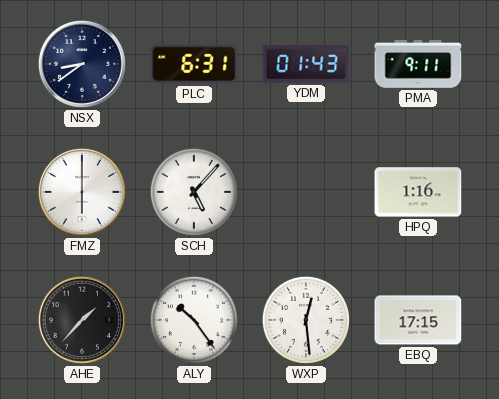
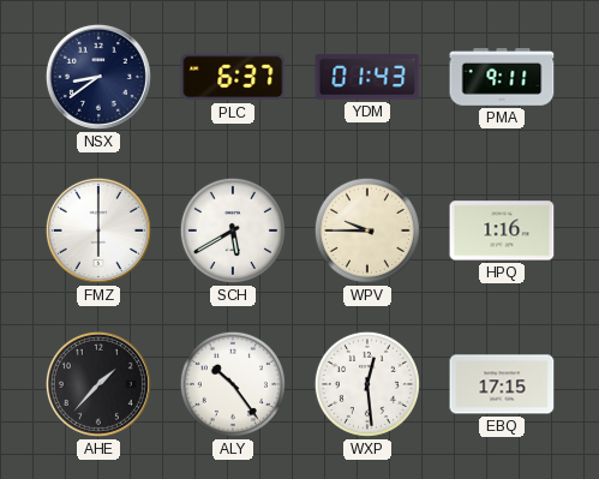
PLC: 6:31 -> 6:37 (233, 77)
SCH: 5:07 -> 5:40 (233, 230)
WPV: none -> 9:45 (367, 230)
